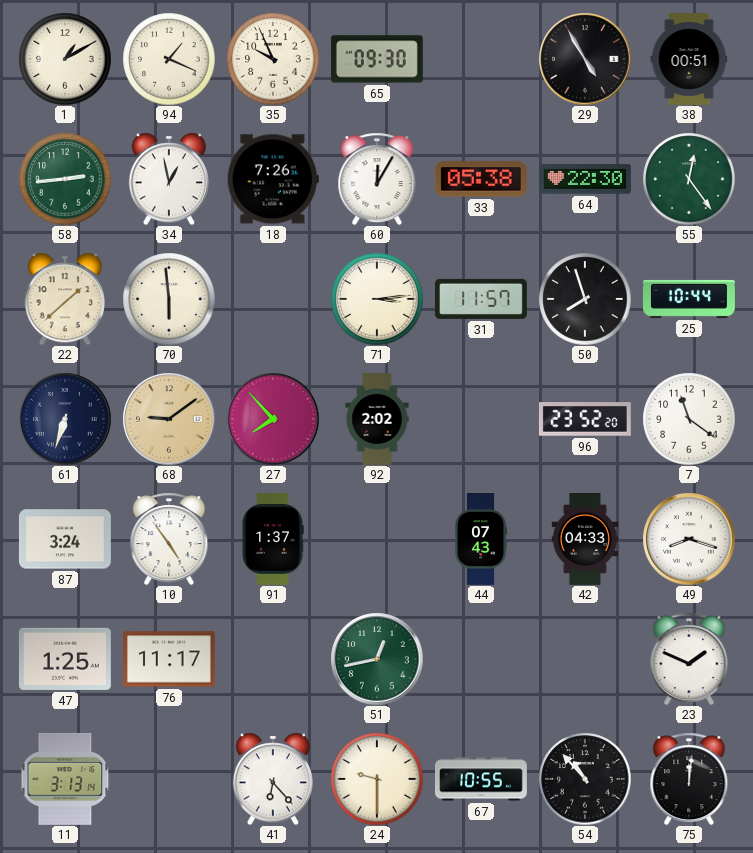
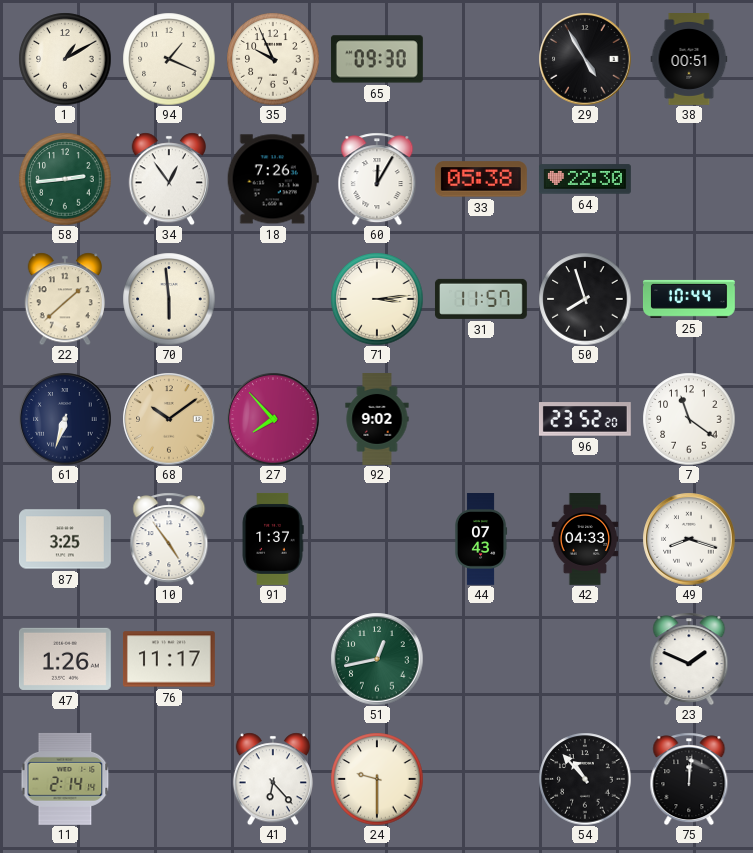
34: 12:58 -> 12:54 (169, 179)
55: 12:24 -> none (689, 179)
68: 9:09 -> 10:09 (169, 419)
92: 2:02 -> 9:02 (377, 420)
87: 3:24 -> 3:25 (65, 539)
47: 1:25 -> 1:26 (65, 659)
11: 3:13 -> 2:14 (65, 779)
67: 10:55 -> none (482, 779)
